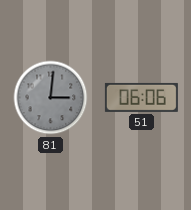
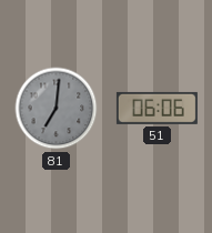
81: 3:01 -> 7:01 (57, 109)
